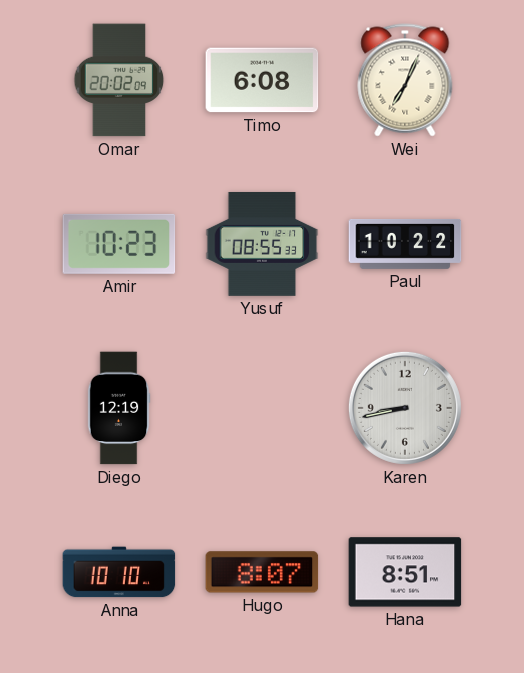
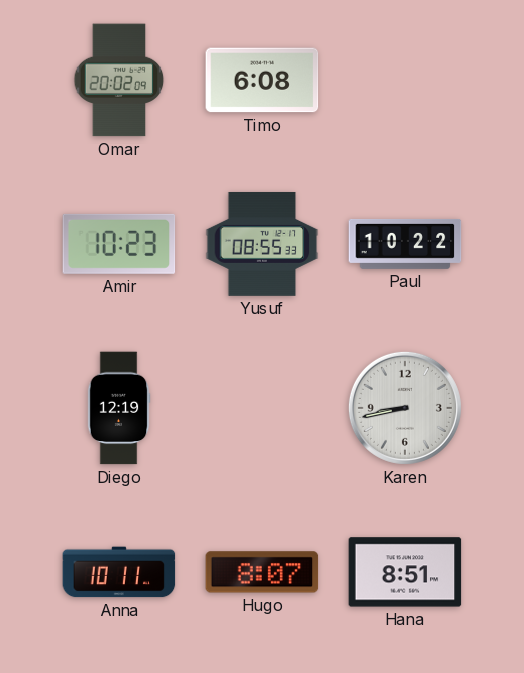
Wei: 7:04 -> none (405, 80)
Anna: 10:10 -> 10:11 (119, 572)
